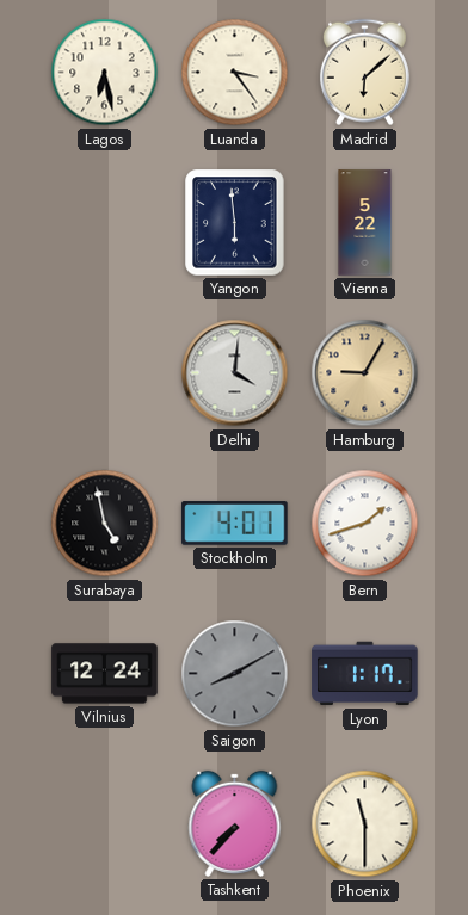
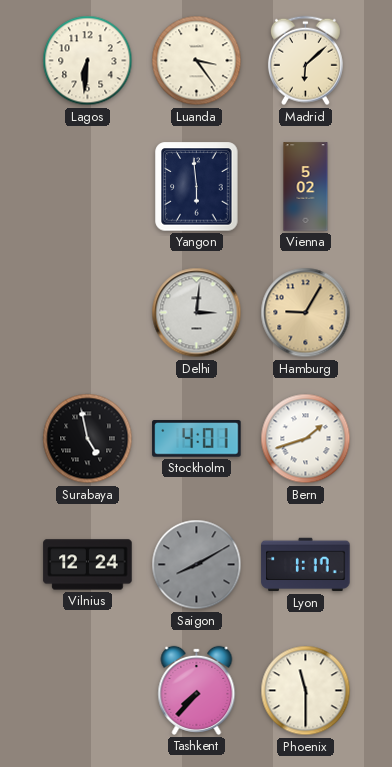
Lagos: 6:28 -> 6:31 (88, 61)
Vienna: 5:22 -> 5:02 (306, 187)
Delhi: 4:01 -> 3:01 (197, 313)
